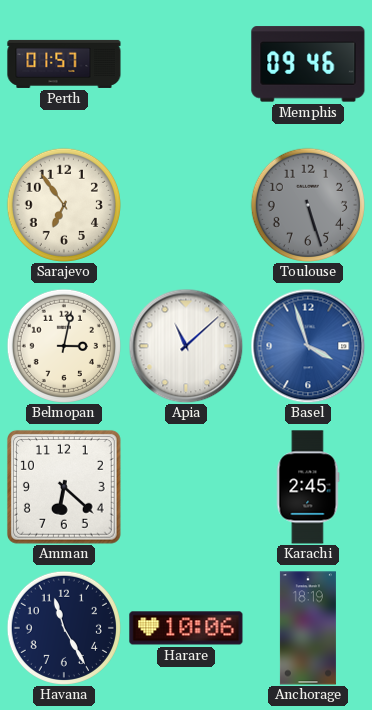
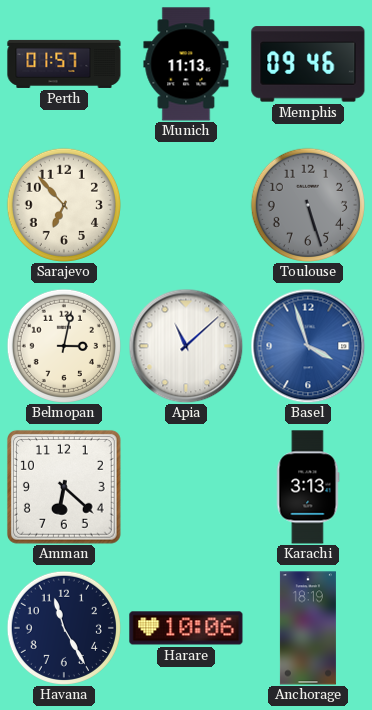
Munich: none -> 11:13 (186, 64)
Sarajevo: 6:54 -> 6:53 (64, 205)
Karachi: 2:45 -> 3:13 (308, 487)
